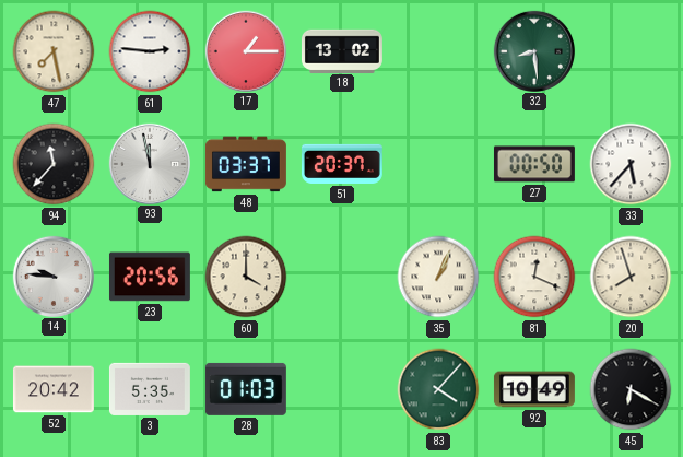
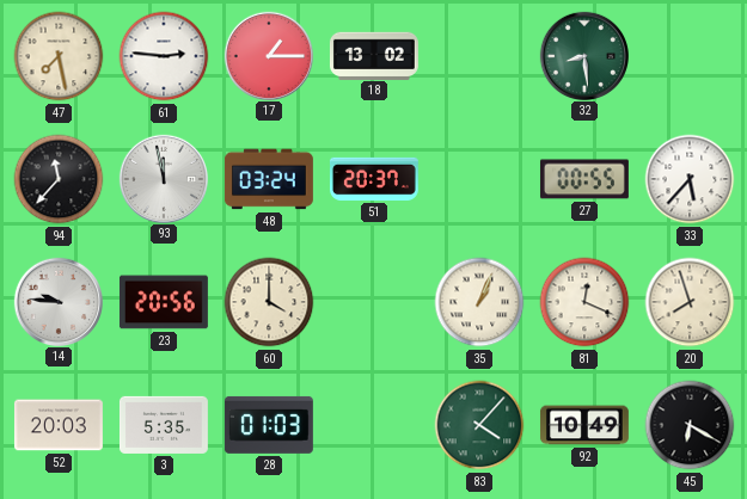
48: 03:37 -> 03:24 (269, 179)
27: 00:50 -> 00:55 (584, 179)
52: 20:42 -> 20:03 (59, 425)
